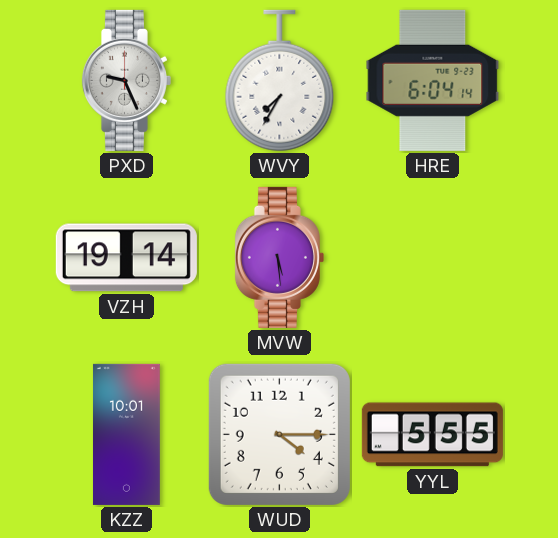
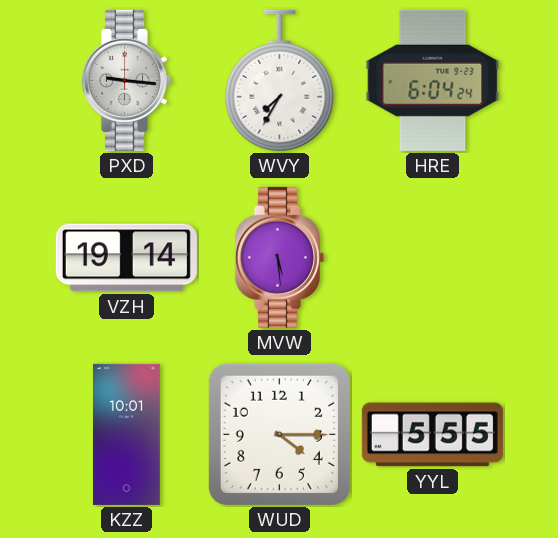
PXD: 9:26 -> 9:16 (126, 80)
HRE: 6:04:14 -> 6:04:24 (433, 80)
